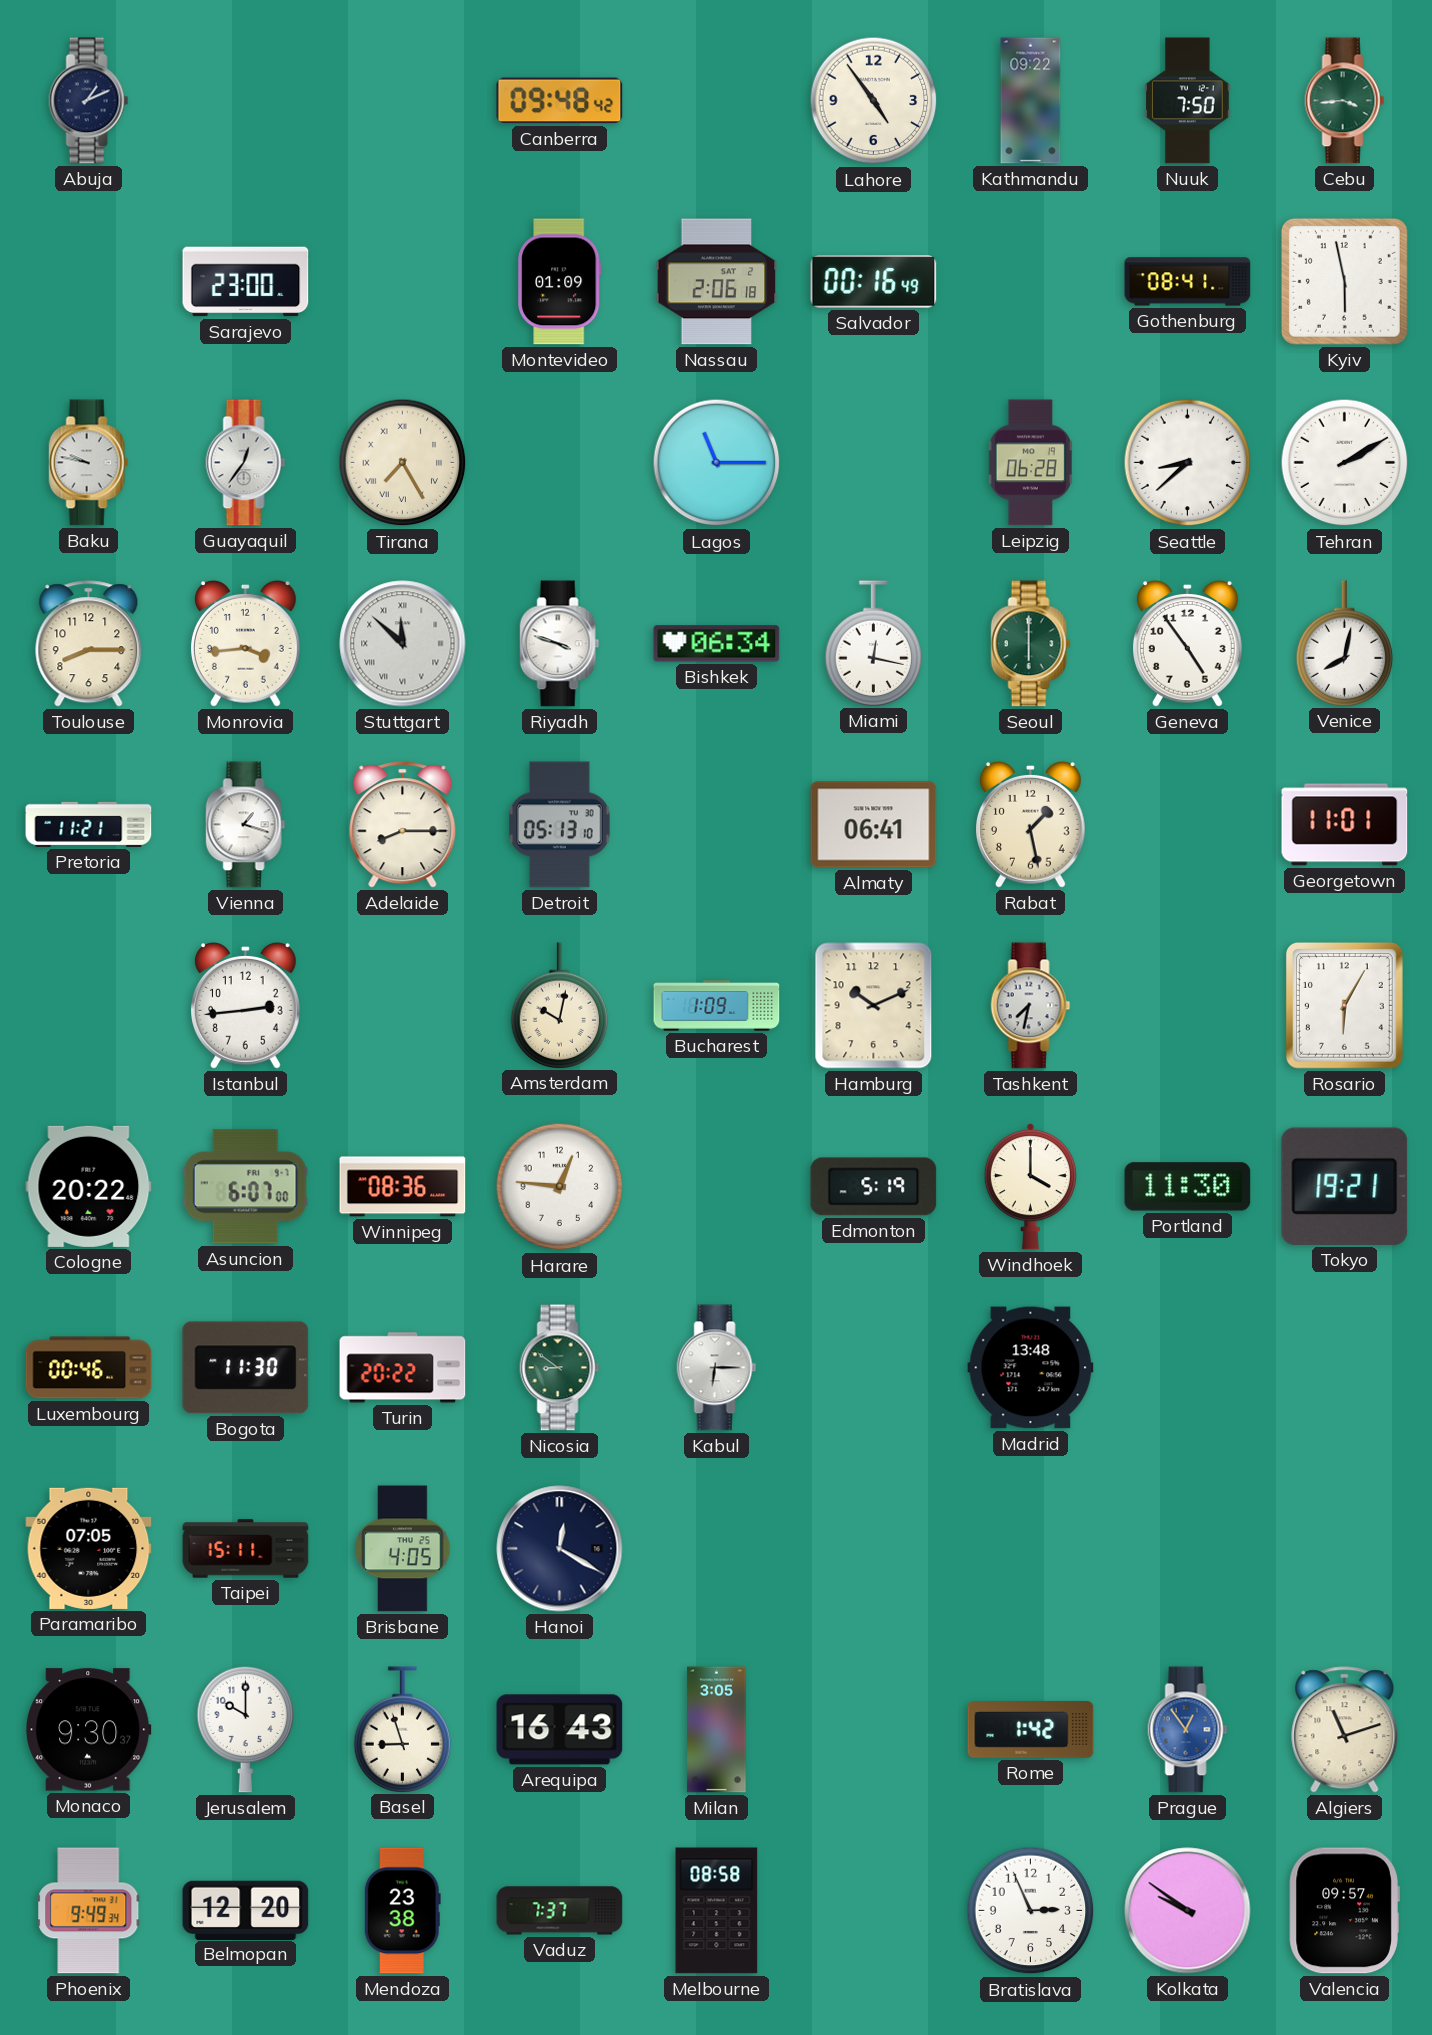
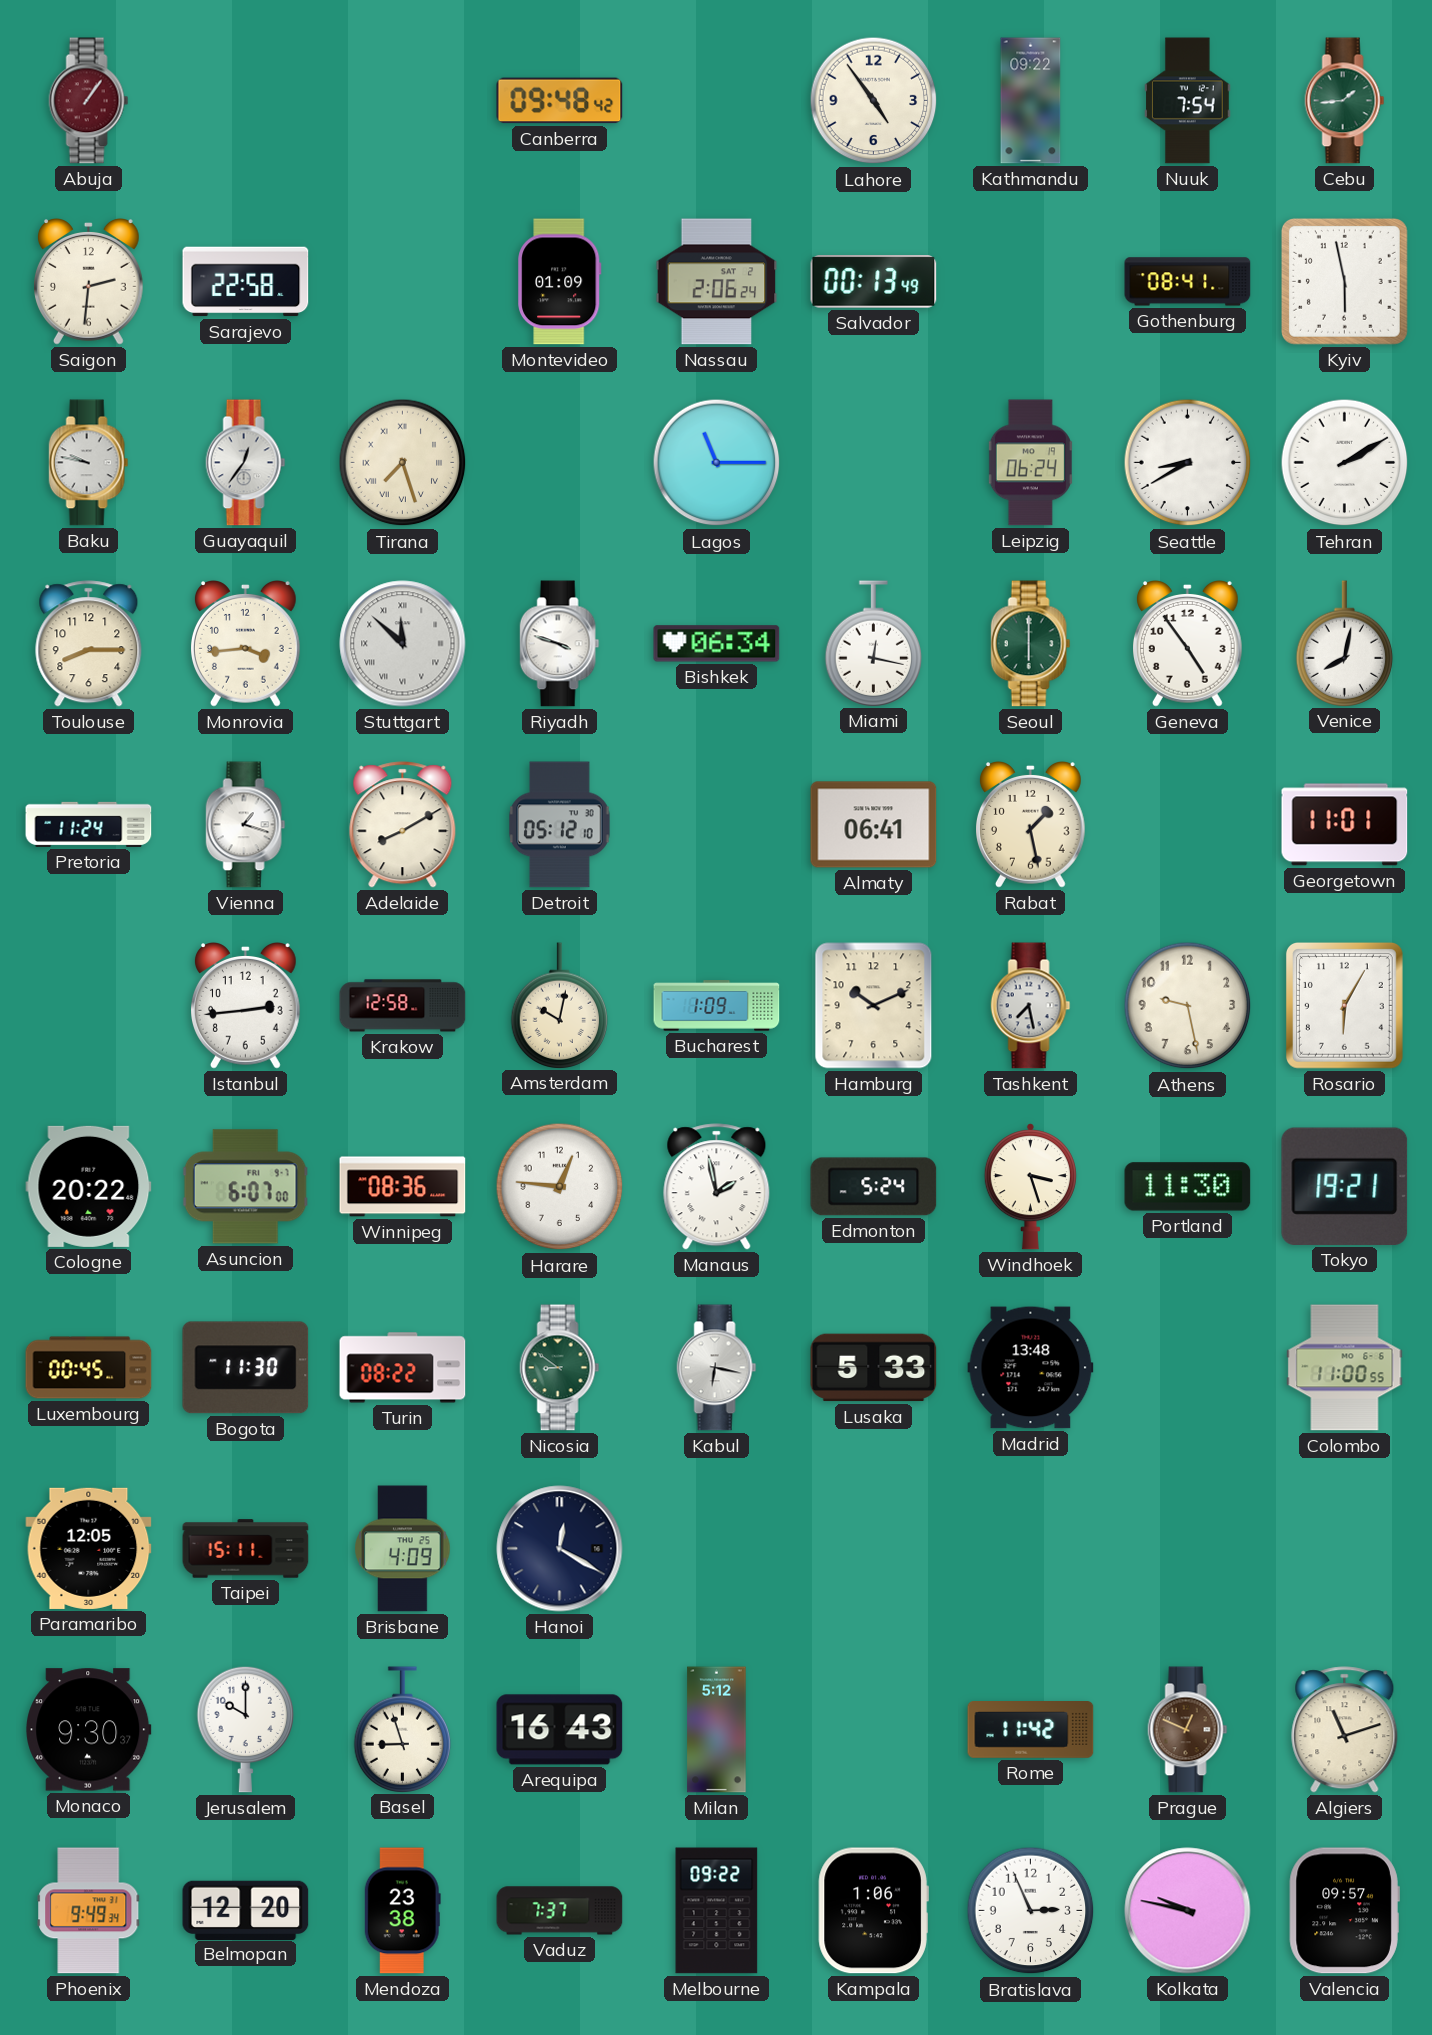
Abuja: 1:11 -> 1:06 (89, 101)
Abuja dial: navy -> burgundy (89, 101)
Nuuk: 7:50 -> 7:54 (1188, 101)
Cebu: 3:44 -> 1:44 (1345, 101)
Saigon: none -> 2:31 (89, 282)
Sarajevo: 23:00 -> 22:58 (246, 282)
Nassau: 2:06:18 -> 2:06:24 (717, 282)
Salvador: 00:16 -> 00:13 (874, 282)
Tirana: 7:25 -> 7:27 (403, 463)
Leipzig: 06:28 -> 06:24 (1030, 463)
Seattle: 8:38 -> 8:40 (1188, 463)
Pretoria: 11:21 -> 11:24 (89, 824)
Adelaide: 8:15 -> 8:10 (403, 825)
Detroit: 05:13 -> 05:12 (560, 825)
Krakow: none -> 12:58 (403, 1006)
Tashkent: 7:32 -> 7:28 (1031, 1006)
Athens: none -> 9:28 (1188, 1006)
Manaus: none -> 1:58 (717, 1187)
Edmonton: 5:19 -> 5:24 (874, 1187)
Windhoek: 4:00 -> 3:27 (1030, 1187)
Luxembourg: 00:46 -> 00:45 (89, 1368)
Turin: 20:22 -> 08:22 (403, 1368)
Kabul: 6:15 -> 6:17 (717, 1368)
Lusaka: none -> 5:33 (874, 1368)
Colombo: none -> 11:00 (1345, 1368)
Paramaribo: 07:05 -> 12:05 (89, 1548)
Brisbane: 4:05 -> 4:09 (403, 1549)
Milan: 3:05 -> 5:12 (717, 1730)
Rome: 1:42 -> 11:42 (1031, 1730)
Prague: 12:54 -> 12:49 (1188, 1730)
Prague dial: blue -> brown (1188, 1730)
Melbourne: 08:58 -> 09:22 (717, 1911)
Kampala: none -> 1:06 (873, 1911)
Kolkata: 9:51 -> 9:47 (1188, 1911)
